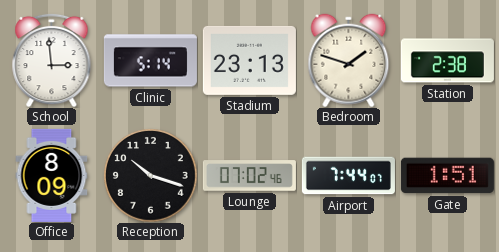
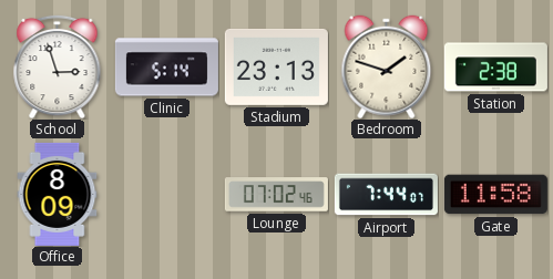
School: 2:59 -> 2:57 (58, 66)
Reception: 10:18 -> none (151, 176)
Gate: 1:51 -> 11:58 (495, 195)
